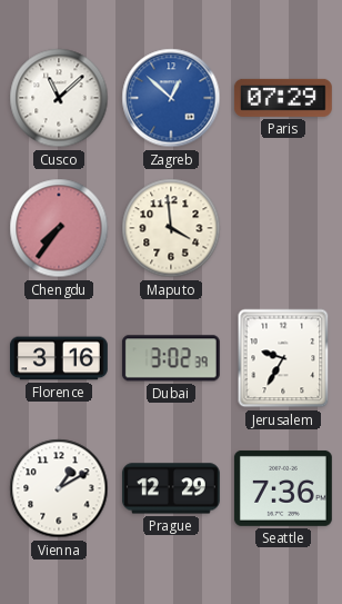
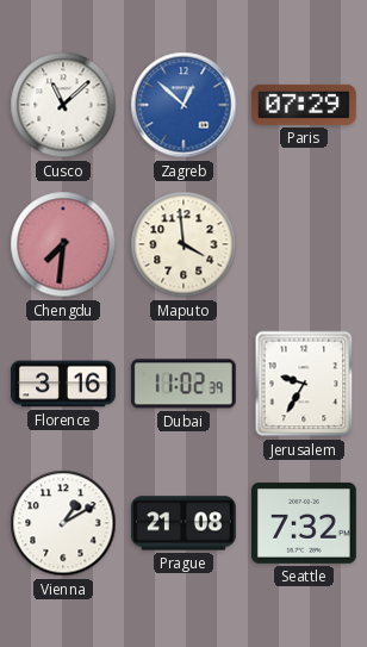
Chengdu: 7:36 -> 7:31 (63, 244)
Dubai: 3:02 -> 11:02 (183, 384)
Prague: 12:29 -> 21:08 (183, 523)
Seattle: 7:36 -> 7:32 (304, 523)
